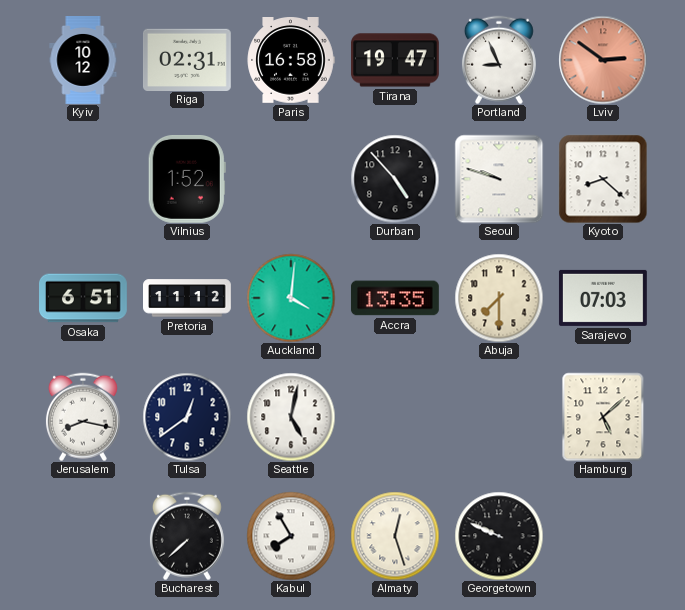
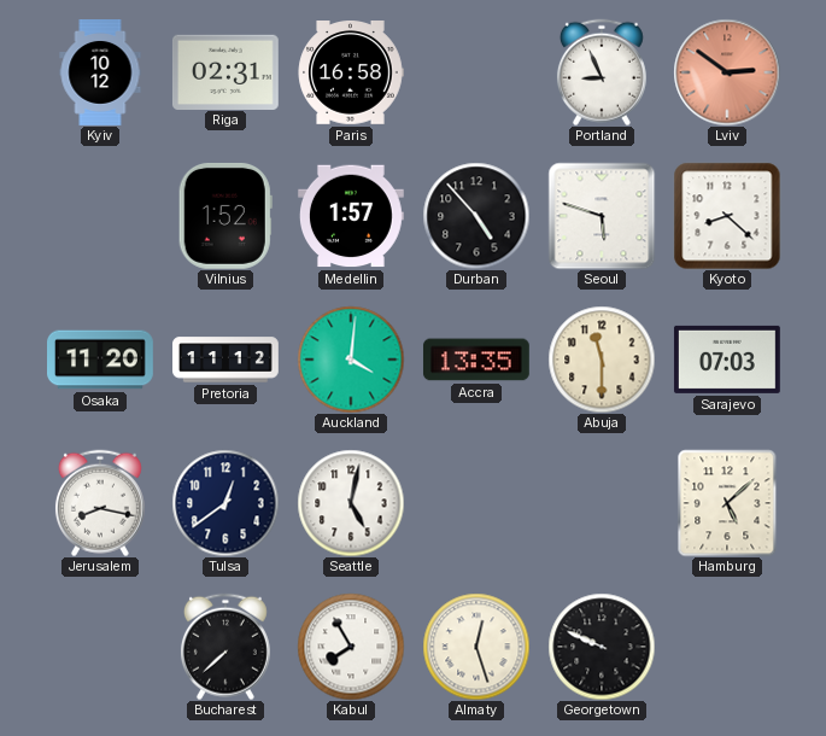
Tirana: 19:47 -> none (395, 60)
Medellin: none -> 1:57 (351, 216)
Seoul: 9:48 -> 5:48 (602, 216)
Osaka: 6:51 -> 11:20 (101, 360)
Abuja: 7:30 -> 11:30 (602, 360)
